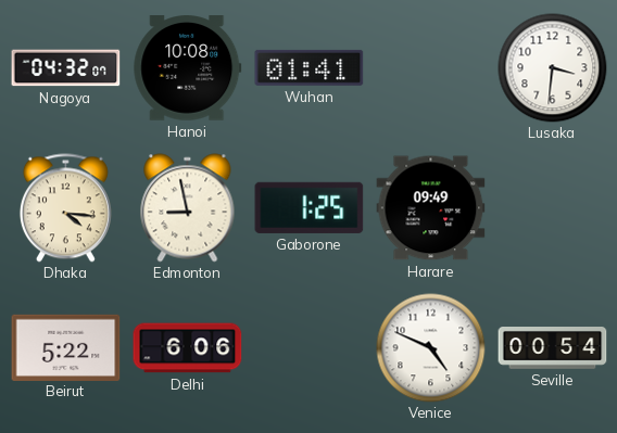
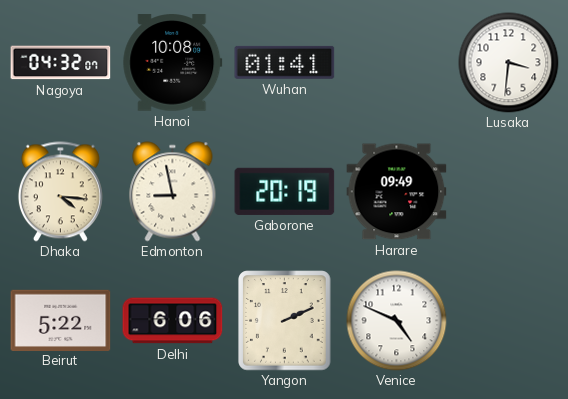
Gaborone: 1:25 -> 20:19 (285, 191)
Yangon: none -> 2:11 (285, 321)
Seville: 00:54 -> none (553, 348)
